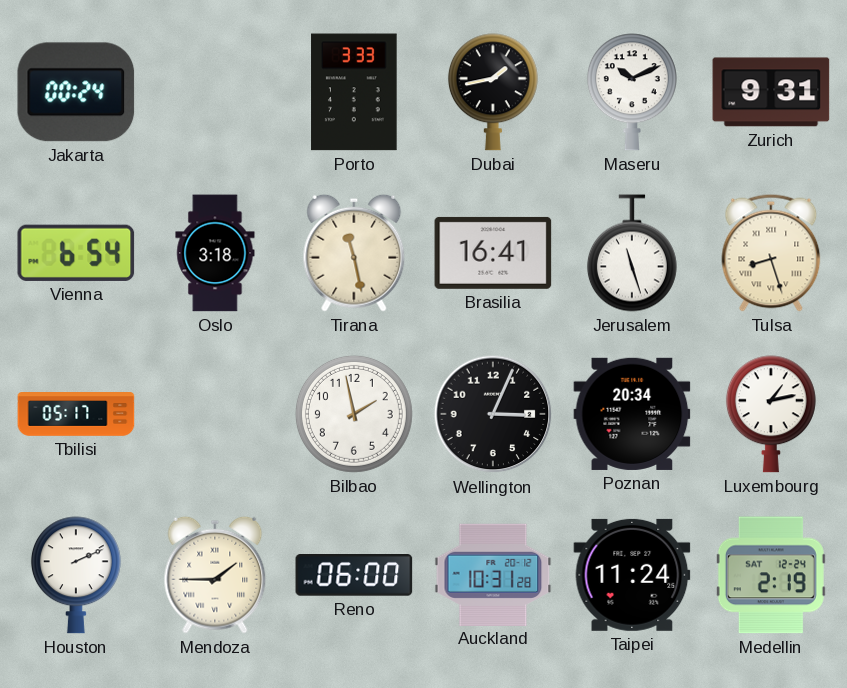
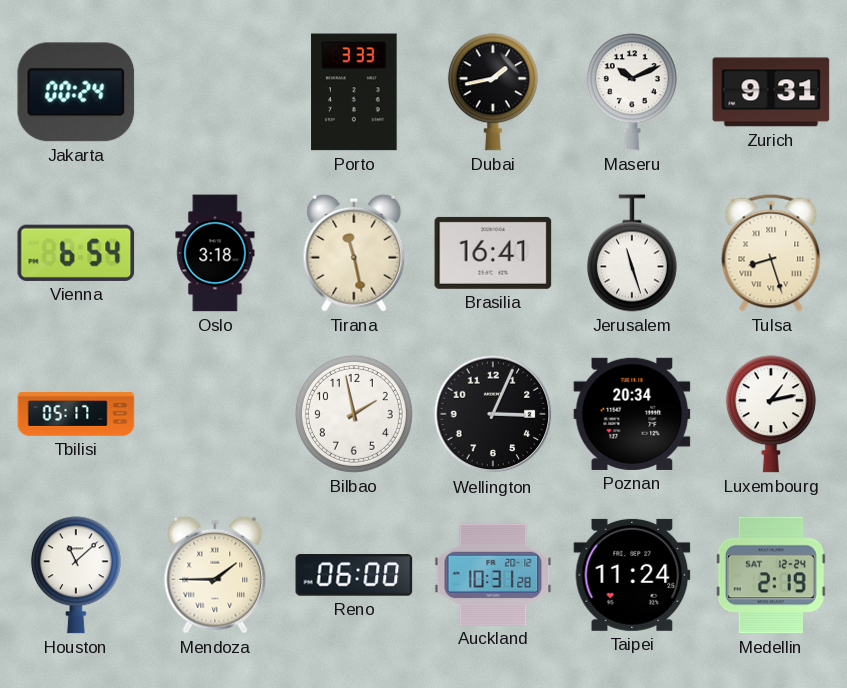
Houston: 2:11 -> 11:08 (76, 575)
